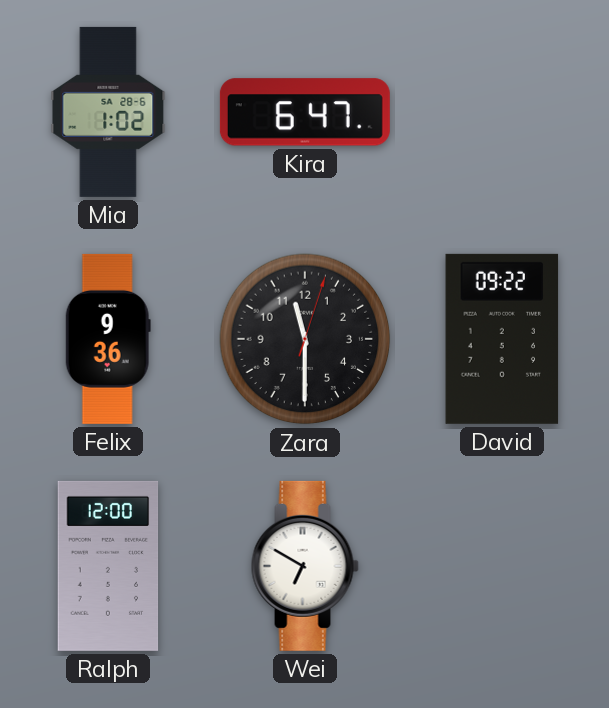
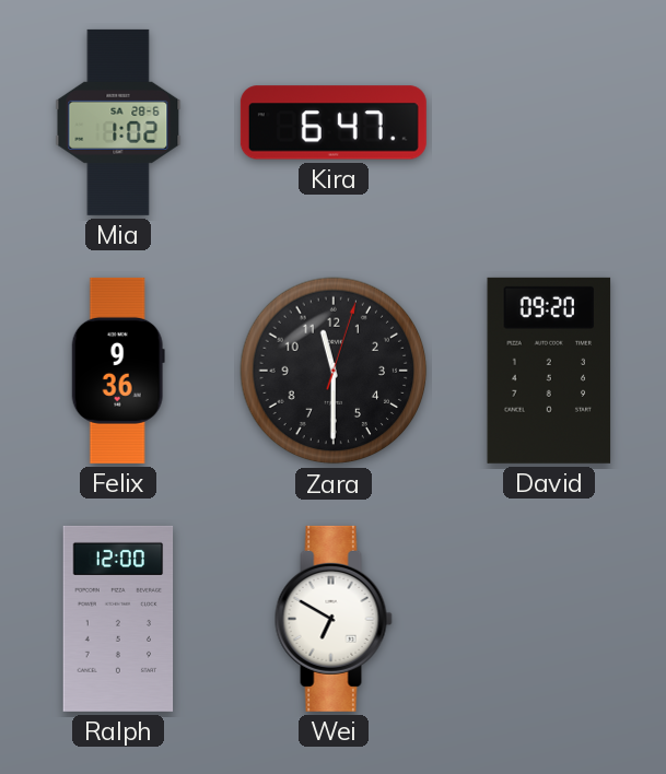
David: 09:22 -> 09:20 (549, 371)
